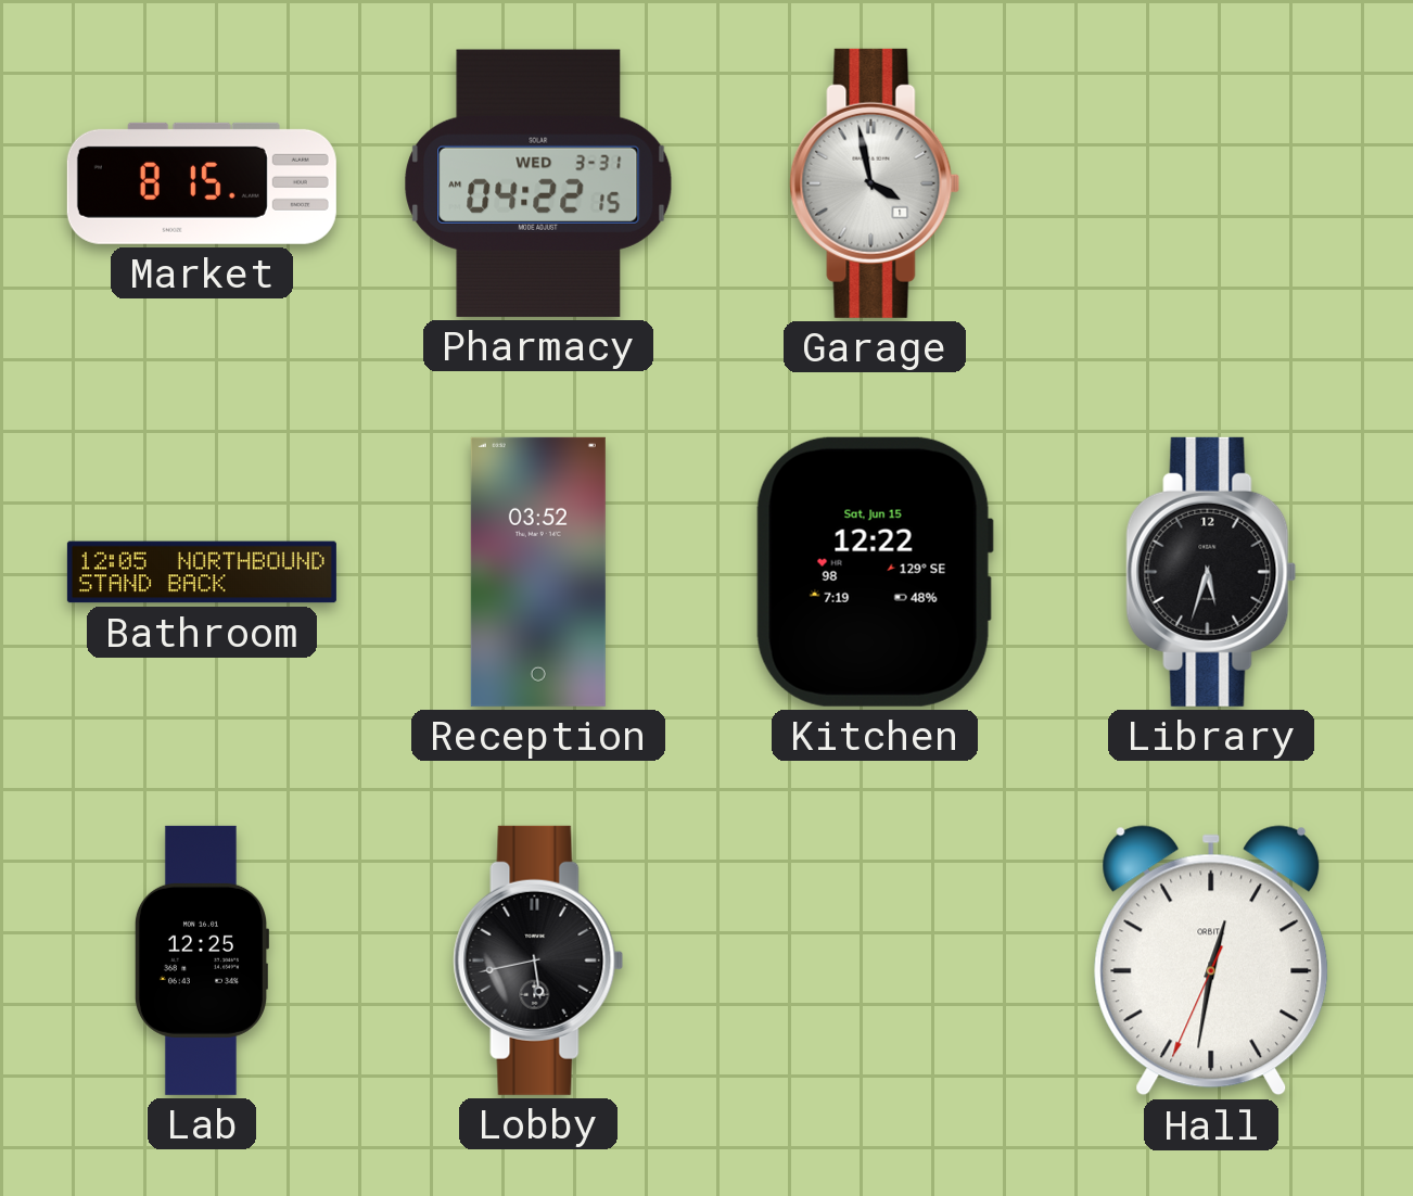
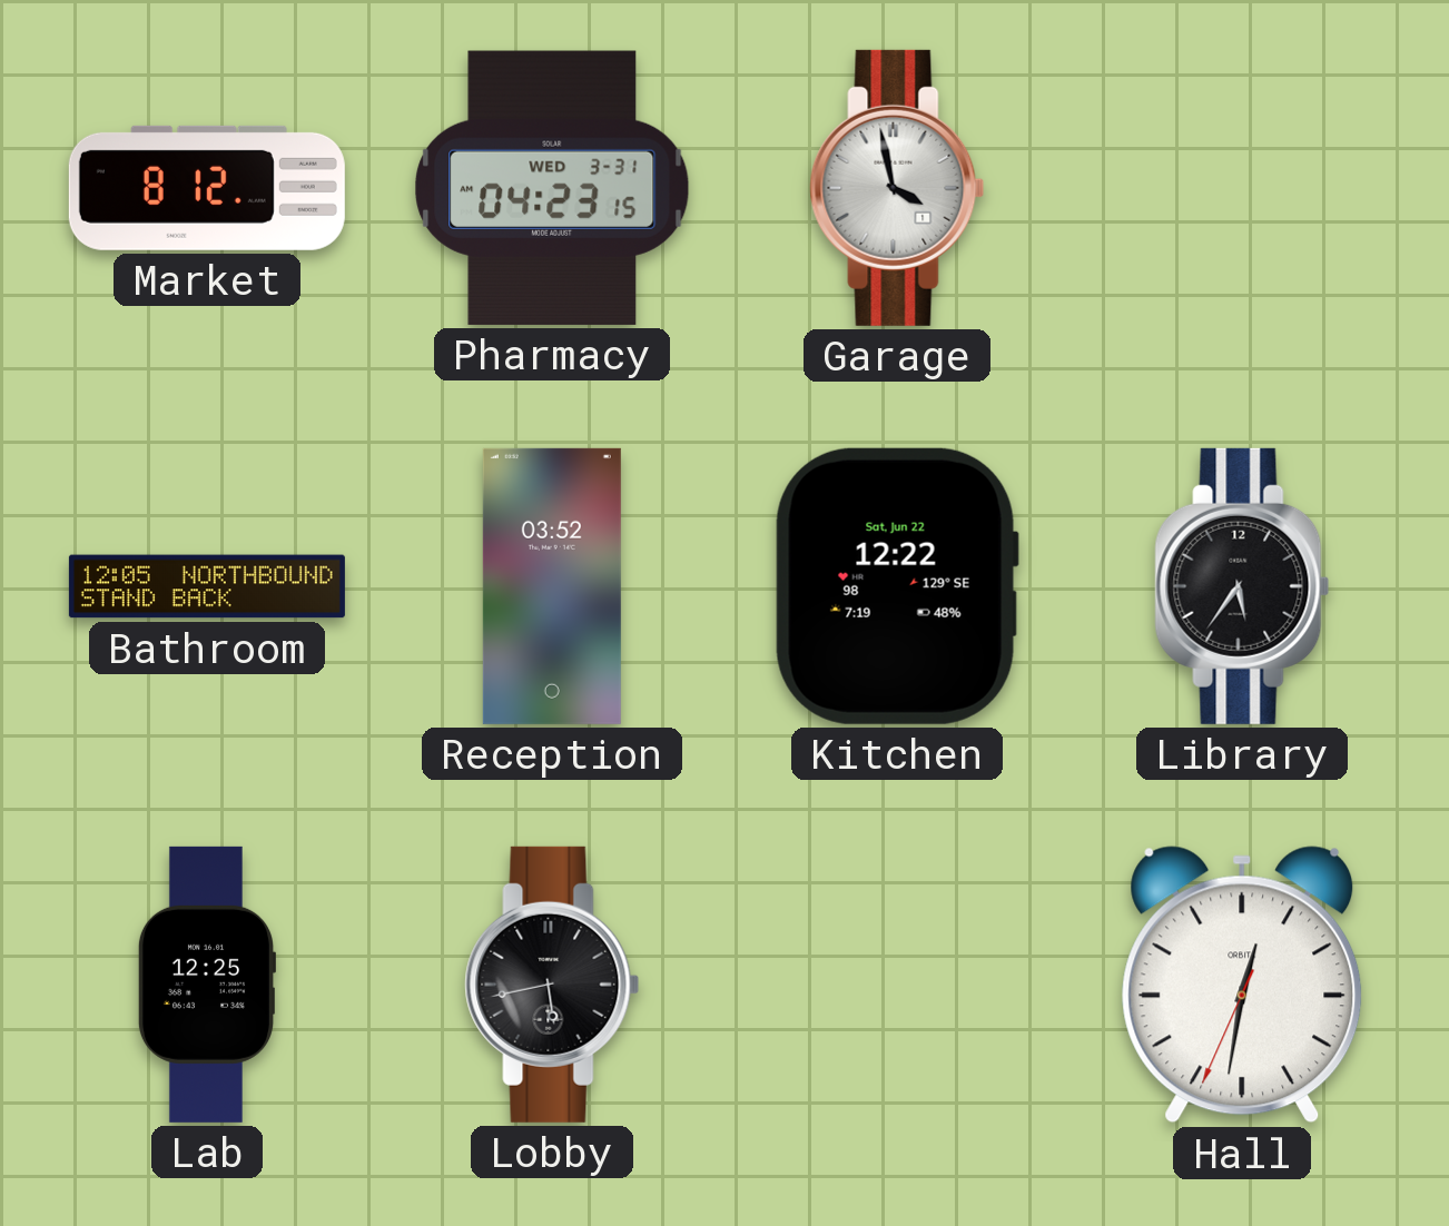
Market: 8:15 -> 8:12 (207, 188)
Pharmacy: 04:22 -> 04:23 (552, 188)
Kitchen date: Sat, Jun 15 -> Sat, Jun 22 (897, 586)
Library: 5:33 -> 5:36 (1242, 586)
